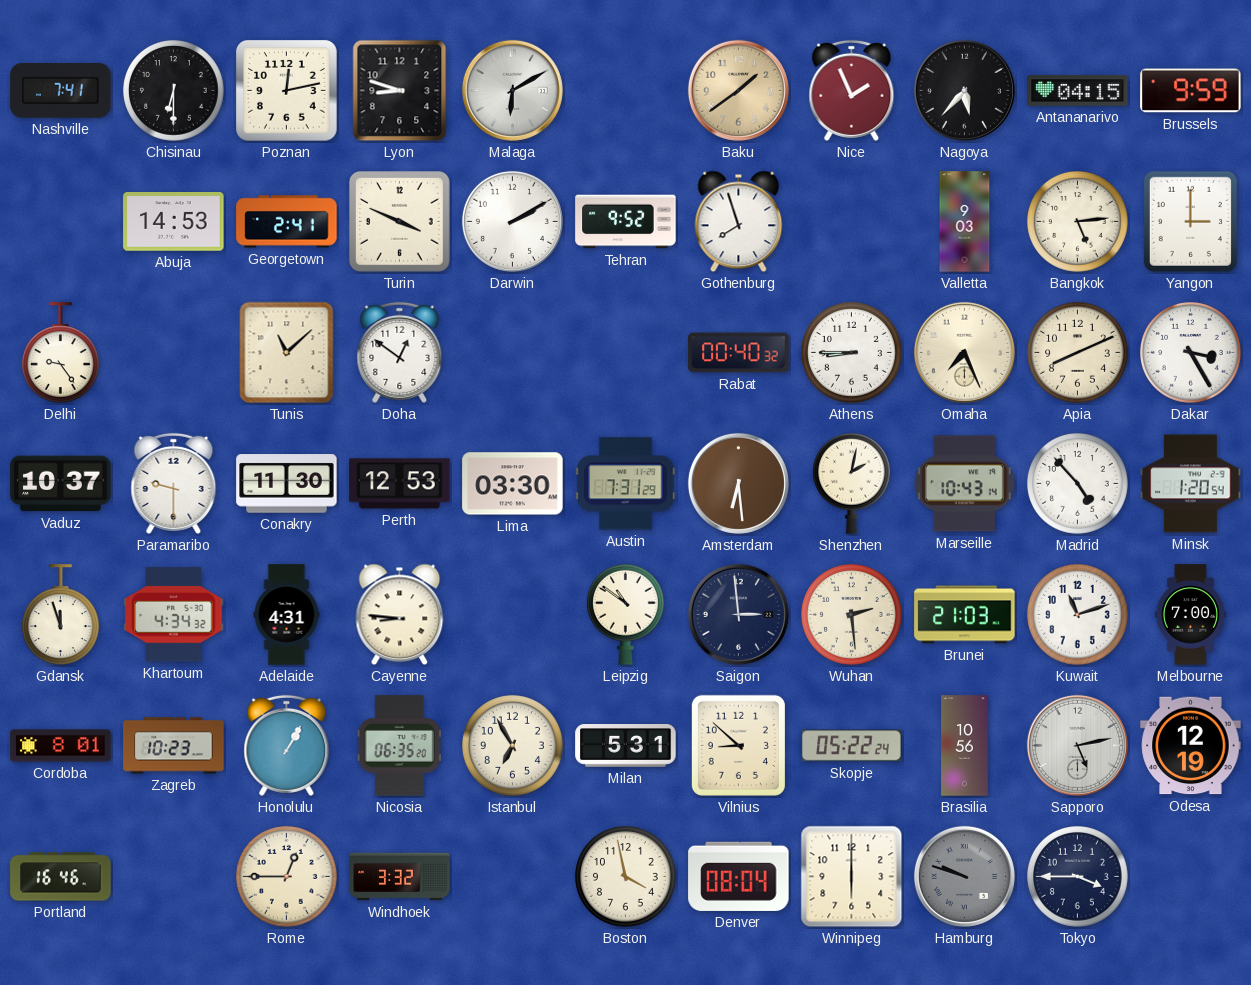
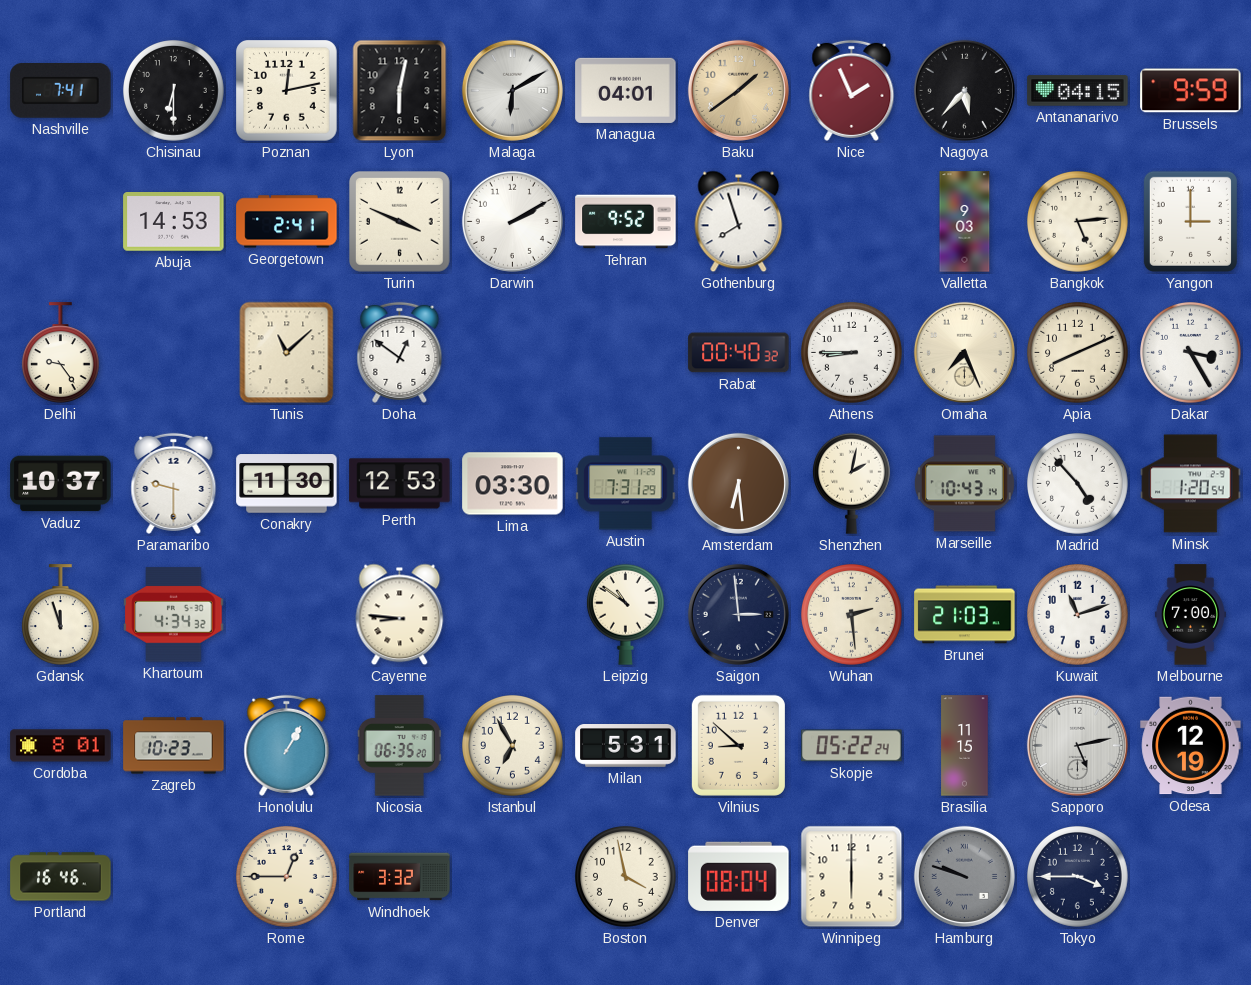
Lyon: 8:48 -> 6:02 (400, 91)
Managua: none -> 04:01 (626, 90)
Adelaide: 4:31 -> none (287, 615)
Brasilia: 10:56 -> 11:15 (965, 746)
